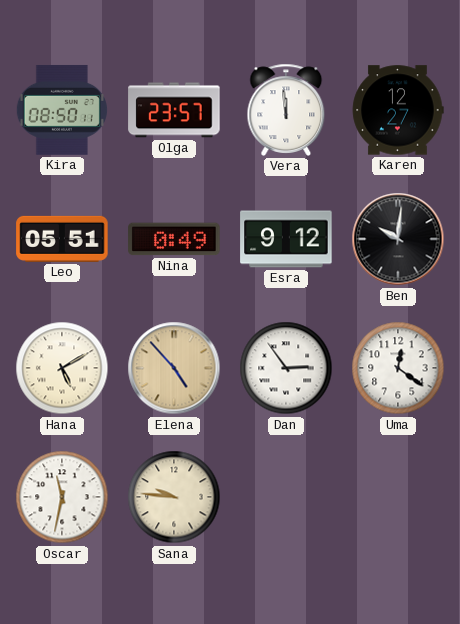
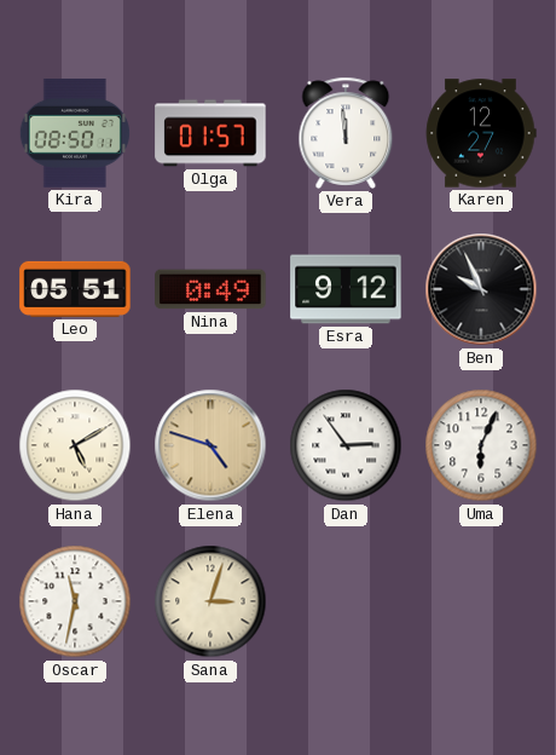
Olga: 23:57 -> 01:57 (210, 133)
Ben: 10:01 -> 9:56 (481, 289)
Elena: 4:53 -> 4:48 (210, 445)
Uma: 12:21 -> 6:04 (481, 445)
Sana: 9:46 -> 3:03 (210, 601)
